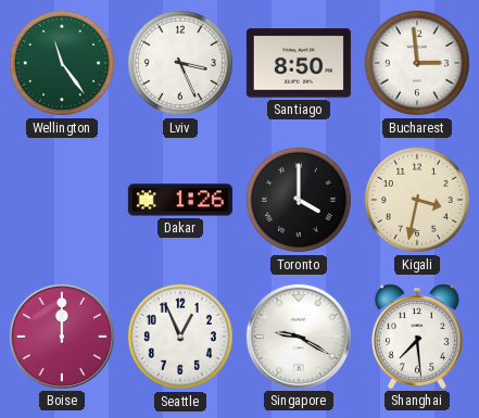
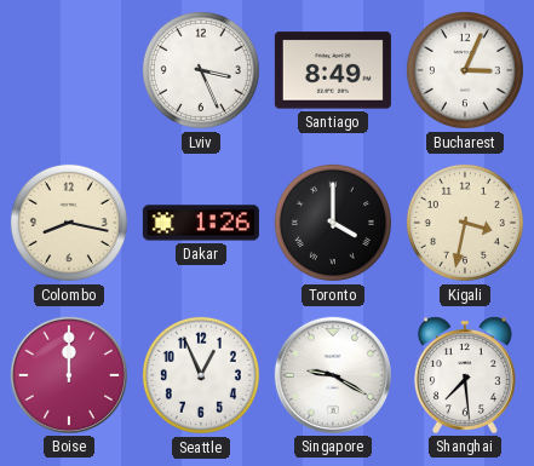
Wellington: 11:24 -> none (62, 63)
Santiago: 8:50 -> 8:49 (333, 70)
Bucharest: 2:59 -> 3:04 (465, 70)
Colombo: none -> 8:17 (69, 223)
